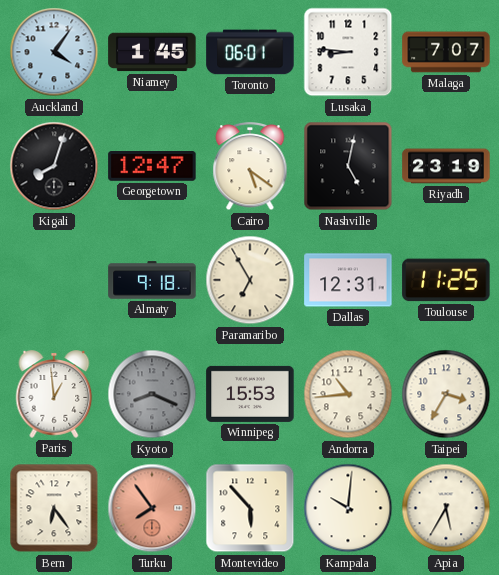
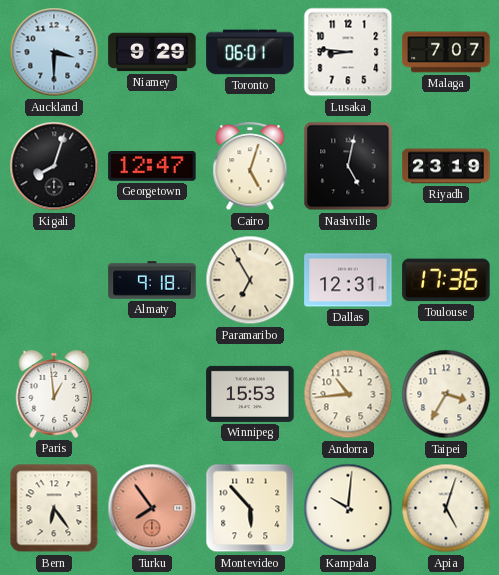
Auckland: 4:06 -> 3:30 (54, 52)
Niamey: 1:45 -> 9:29 (152, 52)
Cairo: 5:21 -> 5:03 (250, 167)
Toulouse: 11:25 -> 17:36 (446, 280)
Kyoto: 8:19 -> none (152, 394)
Apia: 5:35 -> 5:03 (446, 508)
